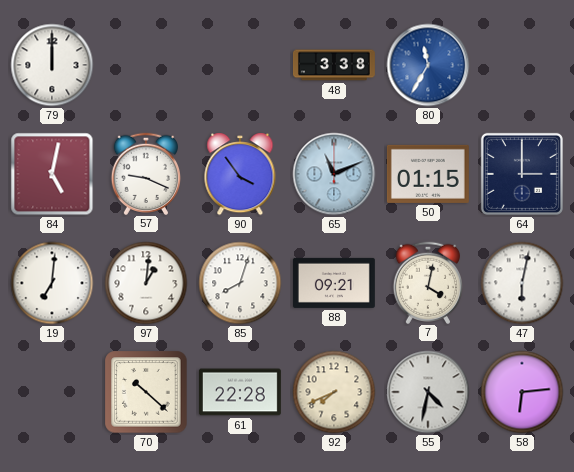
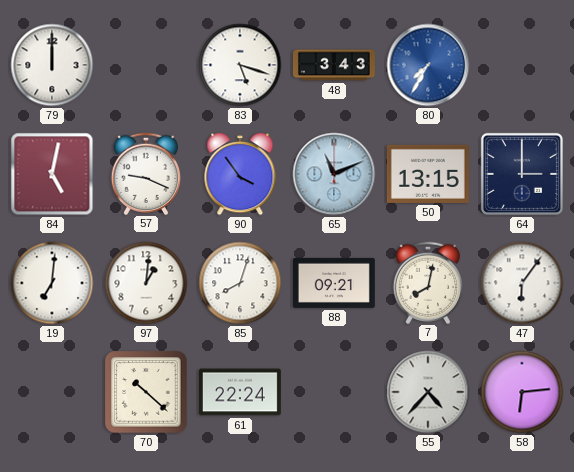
83: none -> 5:18 (240, 65)
48: 3:38 -> 3:43 (334, 65)
80: 11:35 -> 7:35 (428, 65)
50: 01:15 -> 13:15 (428, 174)
7: 4:02 -> 8:02 (427, 282)
47: 6:02 -> 6:06 (522, 283)
61: 22:28 -> 22:24 (240, 392)
92: 7:41 -> none (334, 392)
55: 4:32 -> 4:37 (428, 392)
